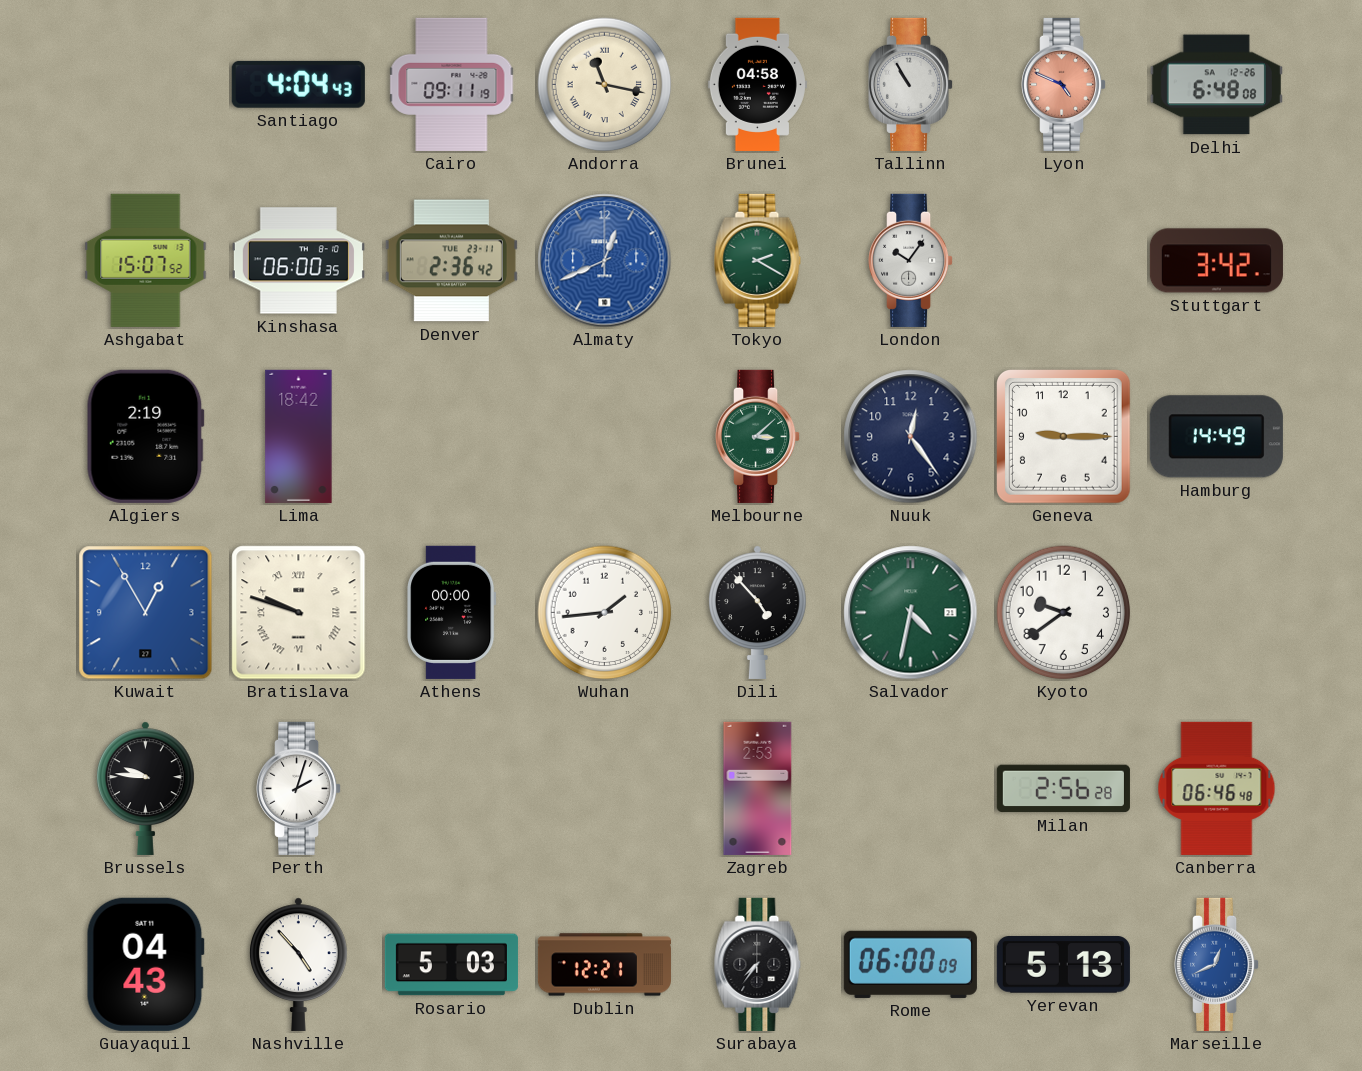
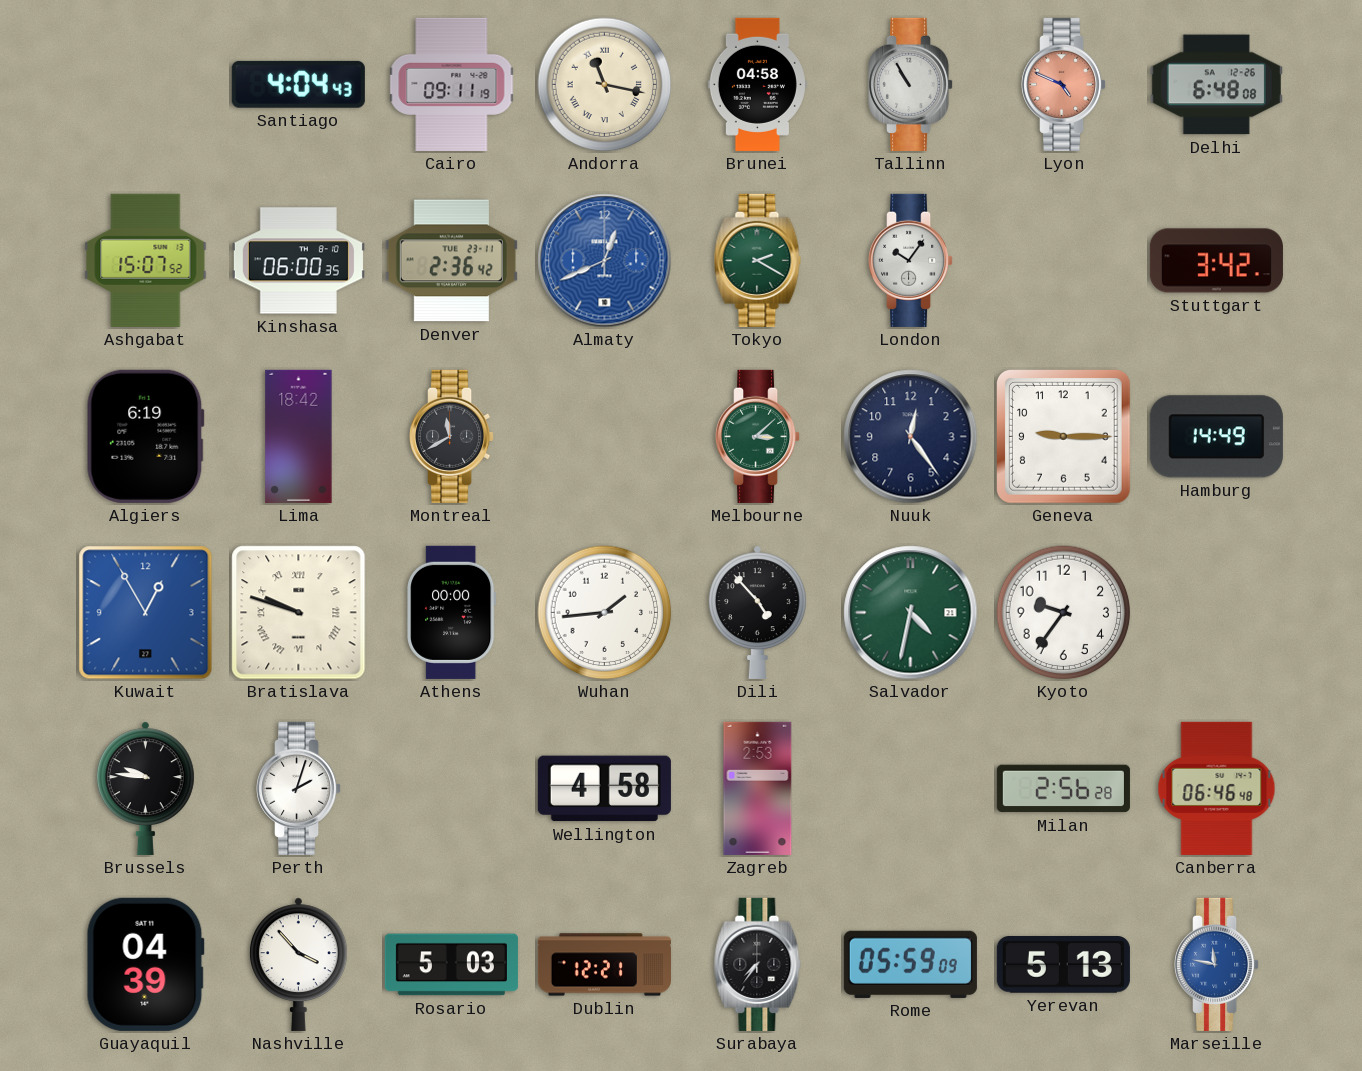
Algiers: 2:19 -> 6:19 (145, 436)
Montreal: none -> 11:40 (453, 436)
Kyoto: 9:39 -> 9:36 (1064, 613)
Wellington: none -> 4:58 (604, 789)
Guayaquil: 04:43 -> 04:39 (145, 964)
Nashville: 4:53 -> 3:53 (298, 964)
Rome: 06:00 -> 05:59 (910, 964)
Marseille: 12:41 -> 11:47 (1218, 964)
